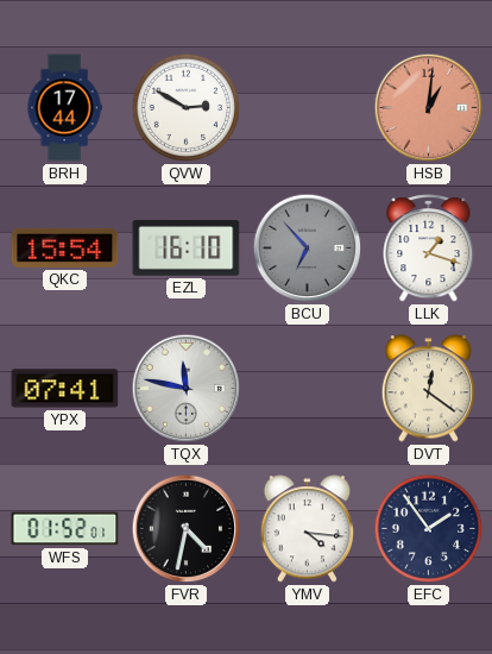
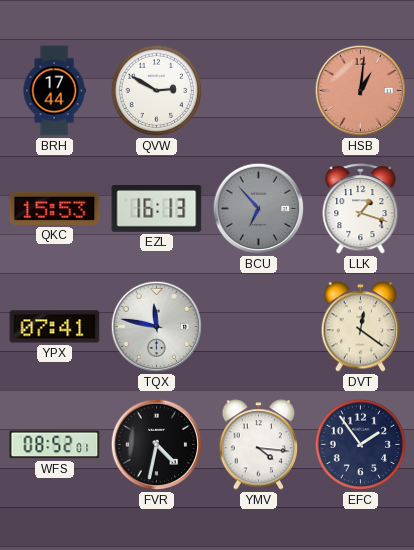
QKC: 15:54 -> 15:53 (55, 208)
EZL: 16:10 -> 16:13 (157, 209)
WFS: 01:52 -> 08:52 (55, 445)
